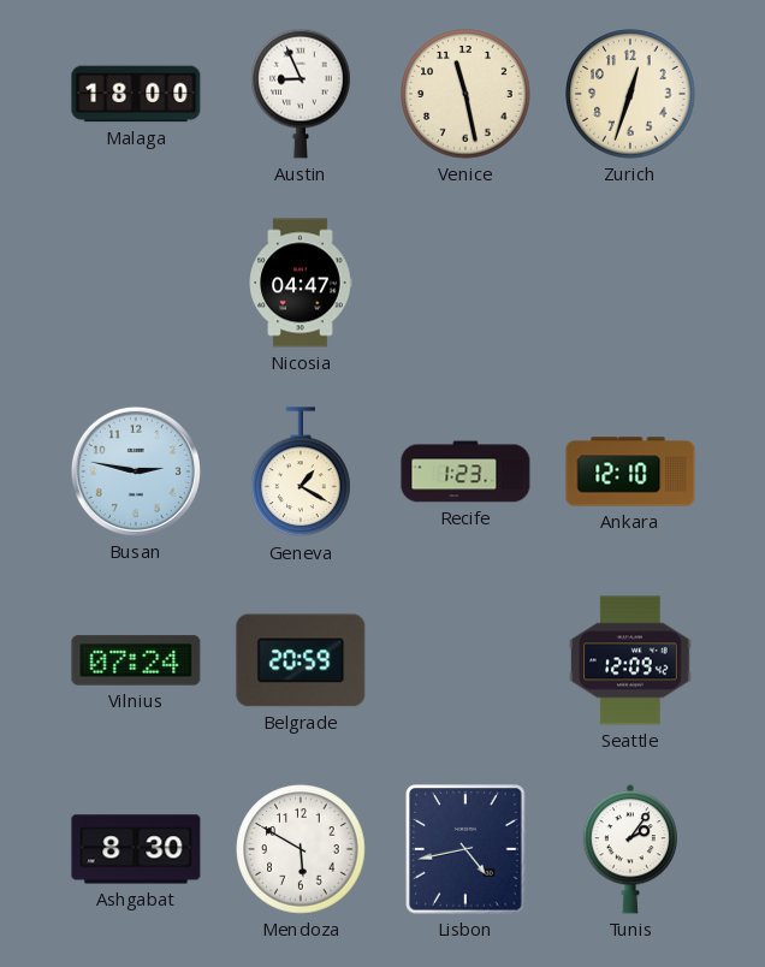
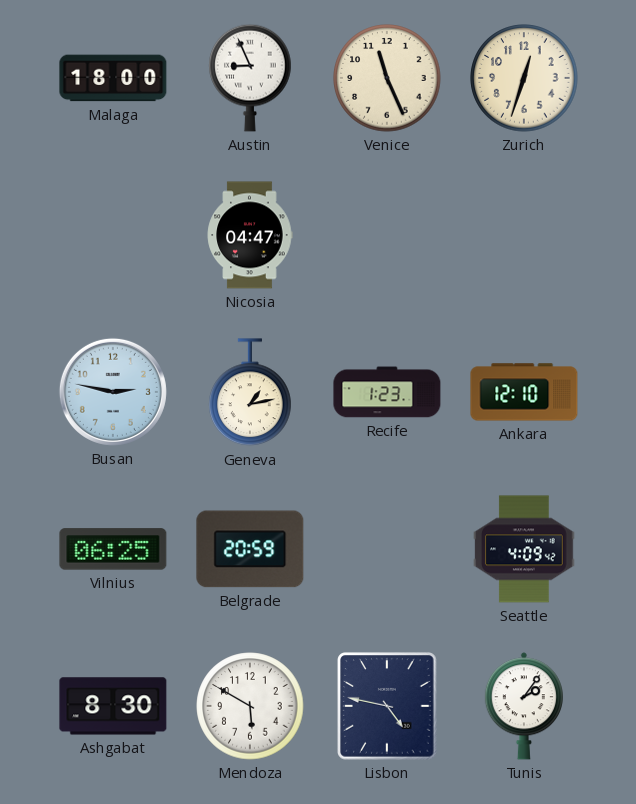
Venice: 11:28 -> 11:26 (387, 78)
Geneva: 1:20 -> 1:13 (250, 393)
Vilnius: 07:24 -> 06:25 (113, 549)
Seattle: 12:09 -> 4:09 (524, 549)
Lisbon: 4:43 -> 4:47 (387, 706)
